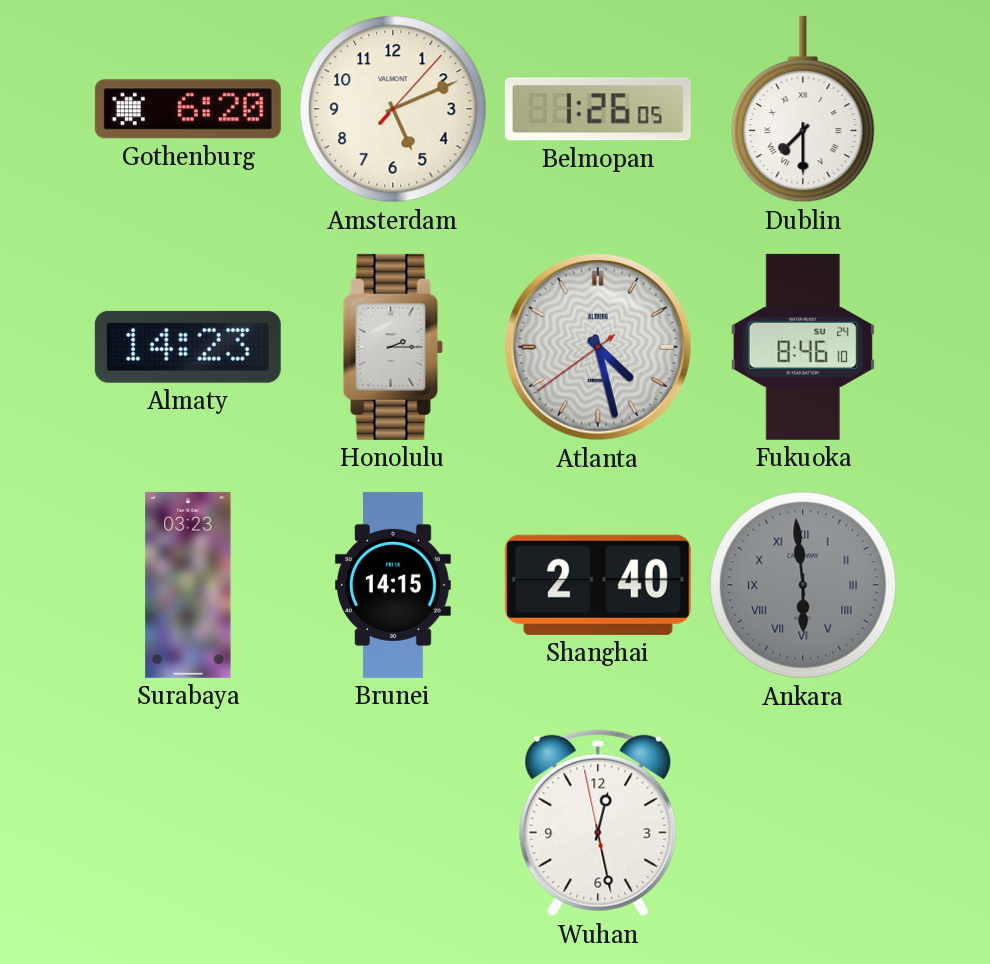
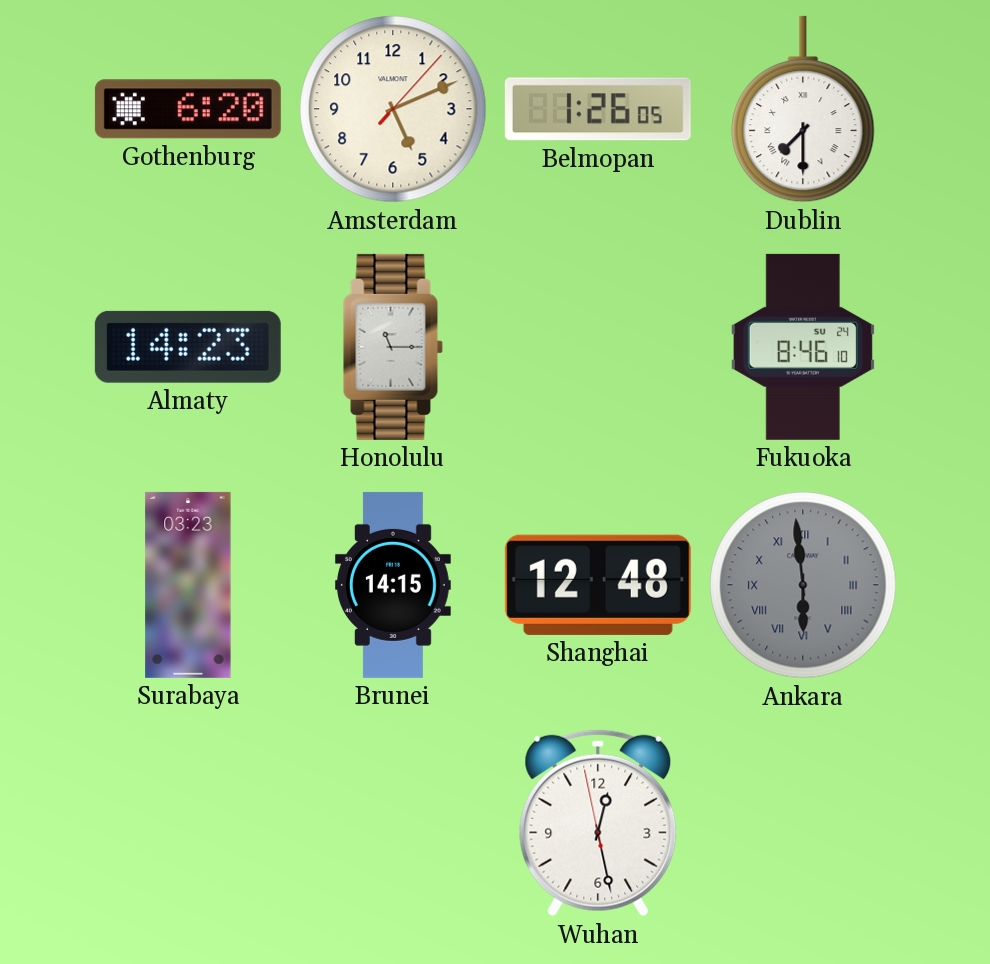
Honolulu: 2:15 -> 11:15 (393, 347)
Atlanta: 4:27 -> none (598, 347)
Shanghai: 2:40 -> 12:48 (598, 585)
